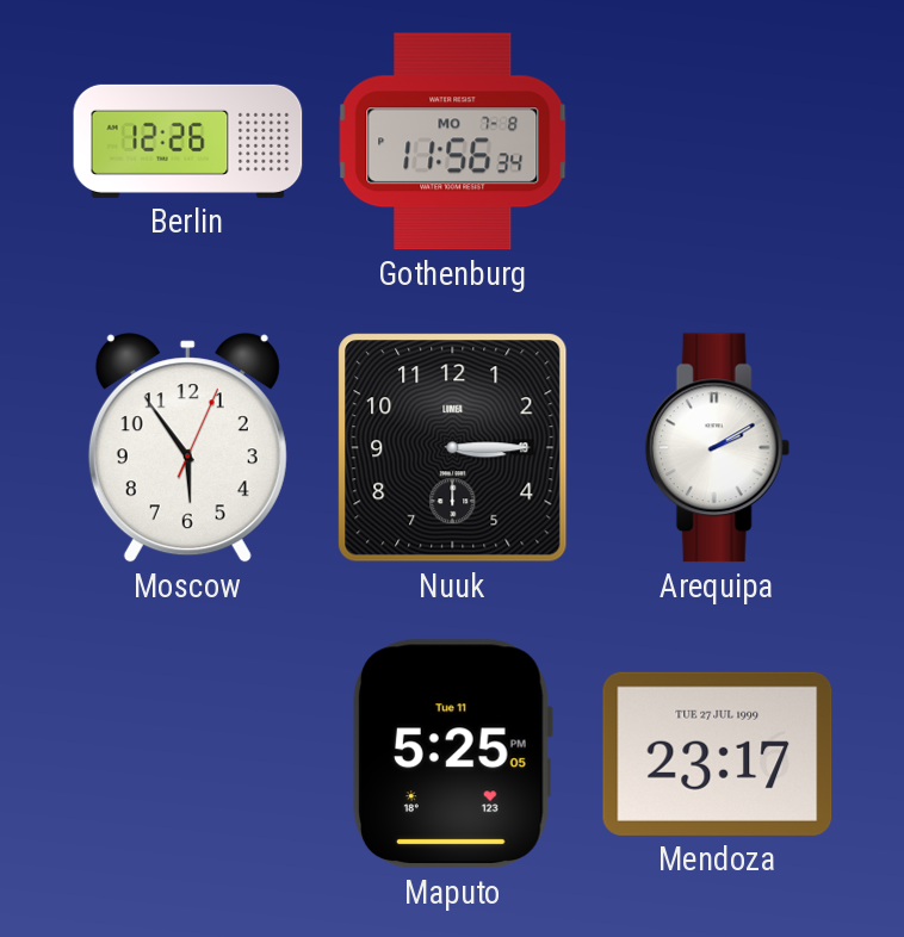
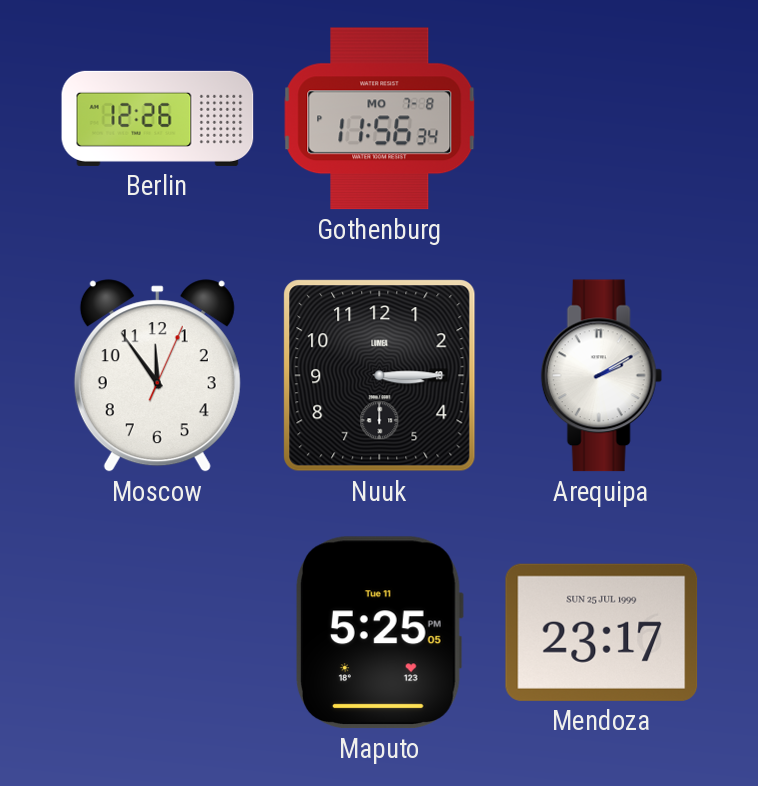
Moscow: 5:54 -> 11:54 (157, 376)
Mendoza date: TUE 27 JUL 1999 -> SUN 25 JUL 1999 (602, 632)
